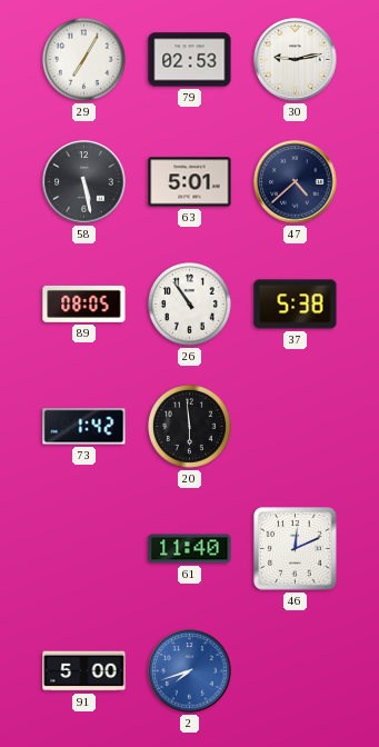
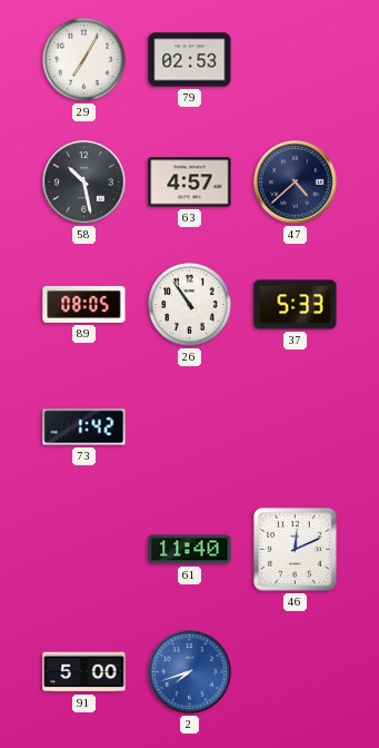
30: 9:13 -> none (296, 60)
58: 5:28 -> 10:28 (84, 183)
63: 5:01 -> 4:57 (190, 183)
37: 5:38 -> 5:33 (296, 305)
20: 5:59 -> none (190, 427)
